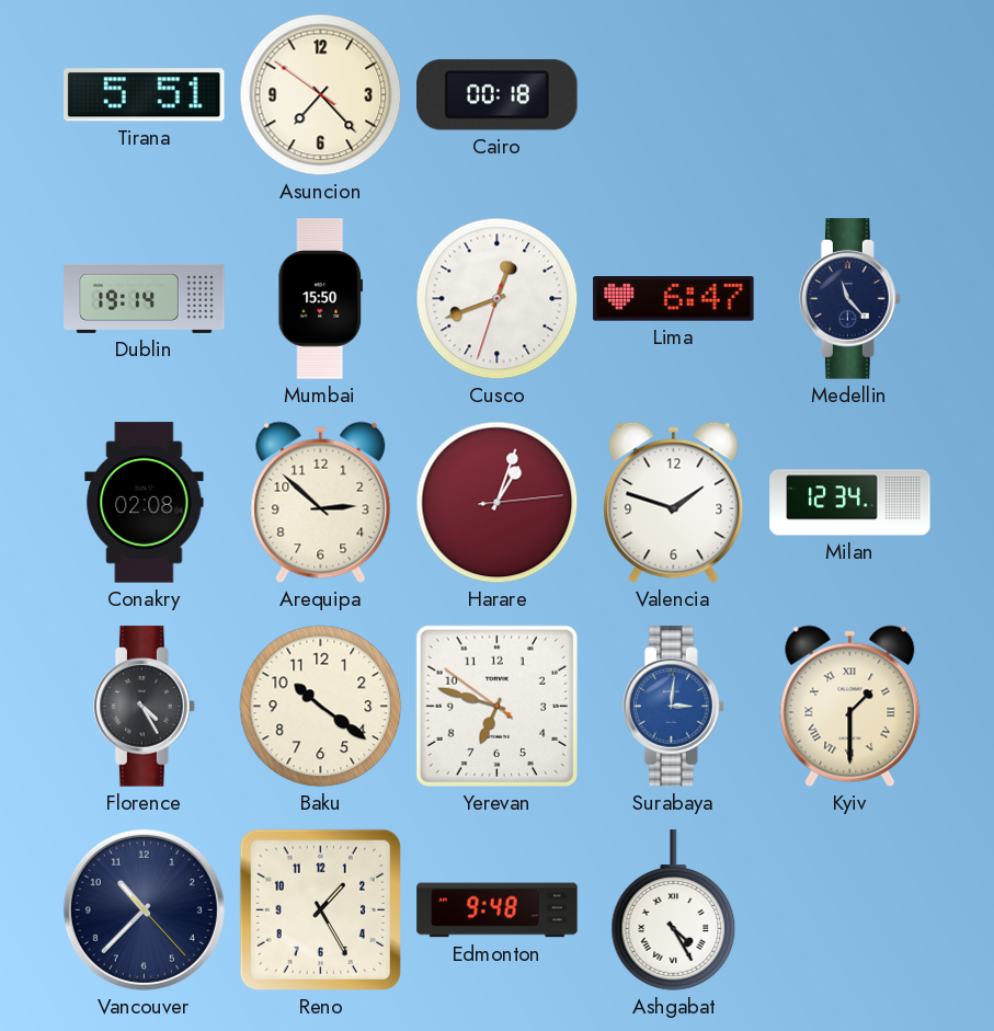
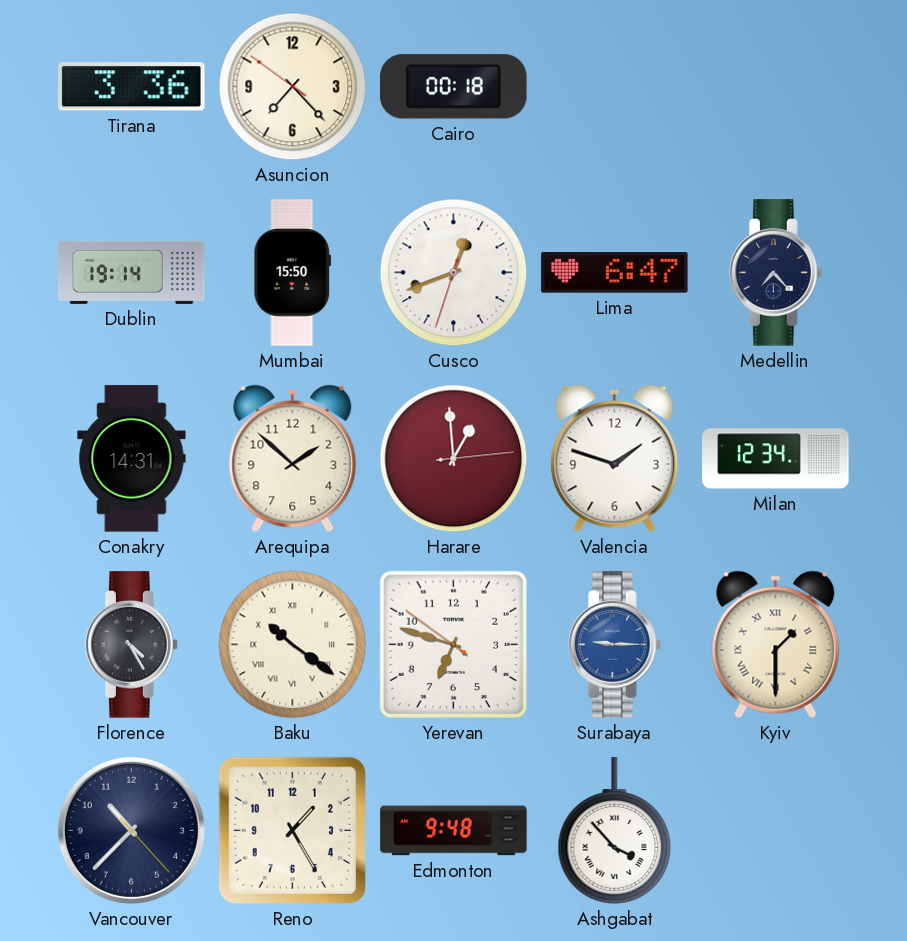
Tirana: 5:51 -> 3:36 (132, 87)
Medellin: 11:23 -> 7:23 (776, 273)
Conakry: 02:08 -> 14:31 (132, 459)
Arequipa: 2:52 -> 1:52 (293, 459)
Harare: 1:03 -> 12:59 (454, 459)
Baku numerals: Arabic -> Roman (293, 645)
Surabaya: 3:01 -> 9:15 (615, 645)
Ashgabat: 4:25 -> 3:53 (615, 831)
